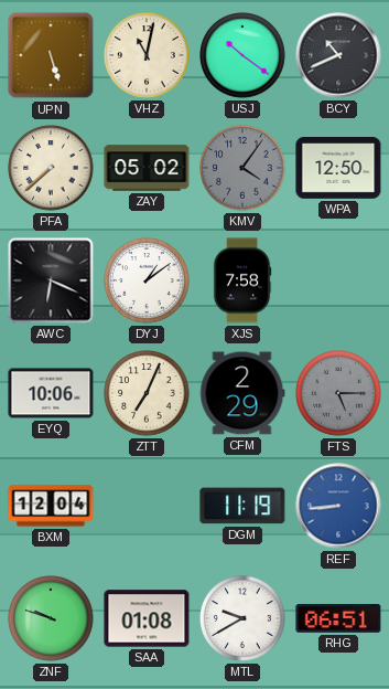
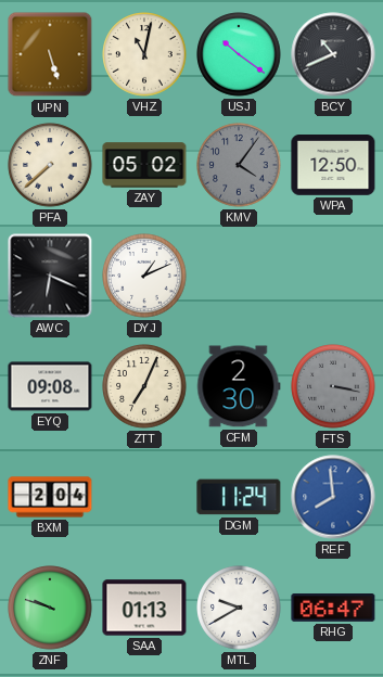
DYJ: 1:09 -> 1:11 (144, 276)
XJS: 7:58 -> none (242, 280)
EYQ: 10:06 -> 09:08 (50, 386)
CFM: 2:29 -> 2:30 (239, 386)
FTS: 5:15 -> 3:17 (333, 386)
BXM: 12:04 -> 2:04 (50, 497)
DGM: 11:19 -> 11:24 (239, 497)
REF: 8:44 -> 7:59 (333, 497)
SAA: 01:08 -> 01:13 (144, 608)
RHG: 06:51 -> 06:47 (333, 609)
